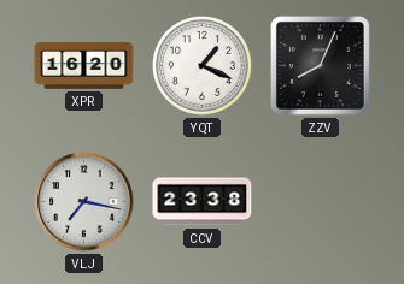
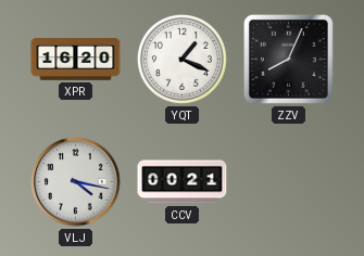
VLJ: 7:17 -> 4:17 (76, 182)
CCV: 23:38 -> 00:21 (183, 182)
